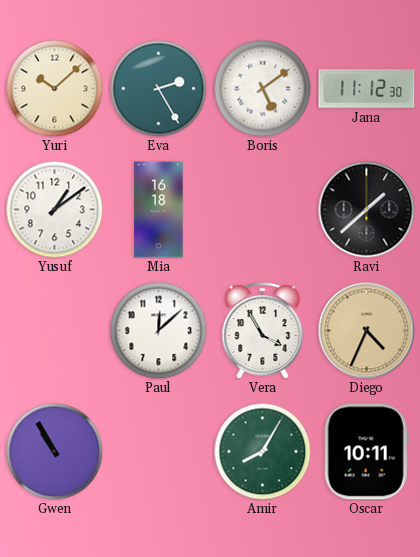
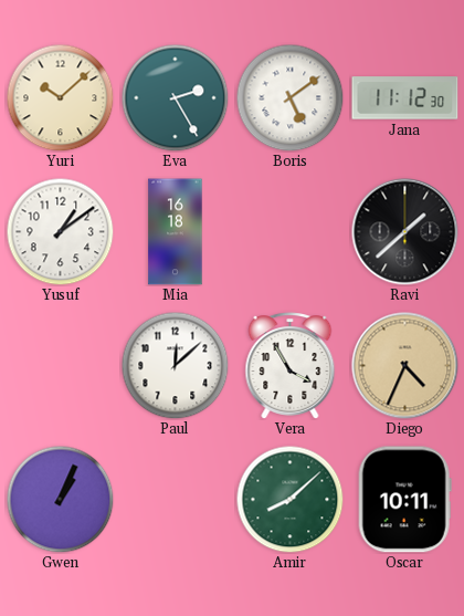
Gwen: 10:55 -> 1:04 (60, 499)
Amir: 8:05 -> 8:08 (289, 499)
